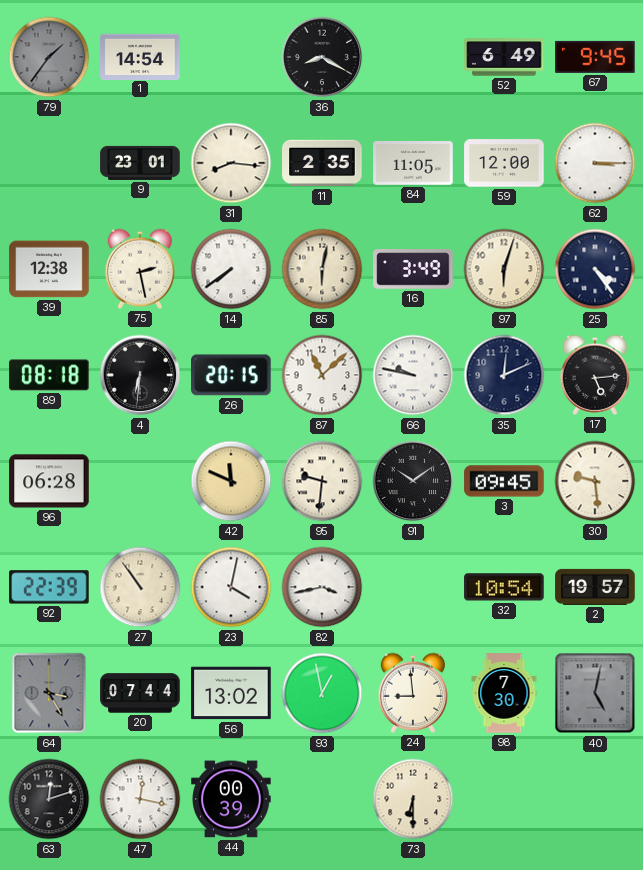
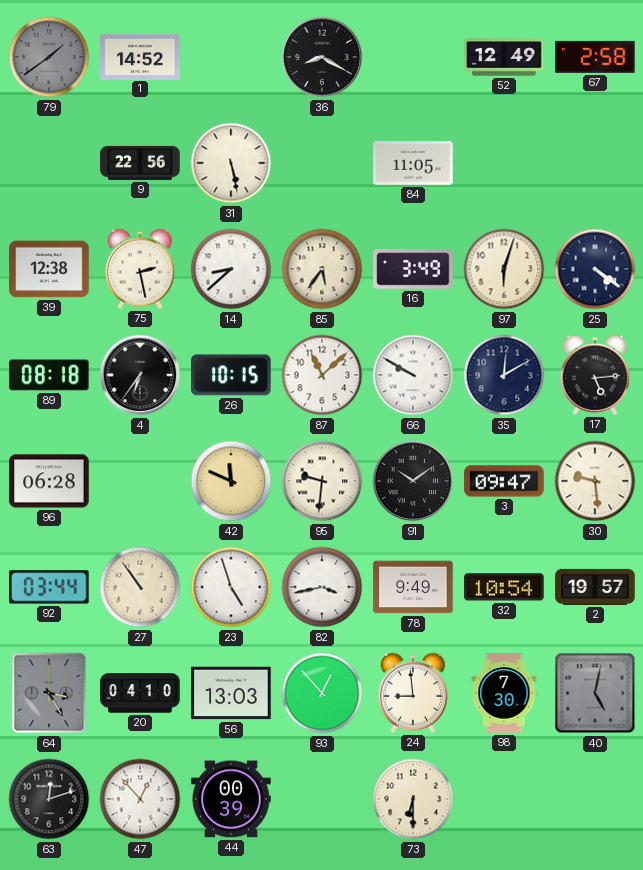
79: 1:36 -> 1:39 (49, 57)
1: 14:54 -> 14:52 (140, 56)
52: 6:49 -> 12:49 (504, 57)
67: 9:45 -> 2:58 (595, 57)
9: 23:01 -> 22:56 (140, 163)
31: 8:16 -> 5:28 (231, 163)
11: 2:35 -> none (322, 163)
59: 12:00 -> none (504, 163)
62: 3:15 -> none (595, 163)
14: 7:39 -> 8:38 (231, 269)
85: 6:02 -> 5:36 (322, 269)
25: 4:24 -> 4:21 (595, 269)
4: 6:31 -> 6:36 (140, 375)
26: 20:15 -> 10:15 (231, 375)
66: 9:47 -> 9:50 (413, 375)
35: 12:11 -> 12:10 (504, 375)
3: 09:45 -> 09:47 (504, 481)
92: 22:39 -> 03:44 (49, 587)
23: 4:02 -> 4:57 (231, 587)
78: none -> 9:49 (413, 587)
20: 07:44 -> 04:10 (140, 693)
56: 13:02 -> 13:03 (231, 693)
93: 12:58 -> 12:53 (322, 693)
47: 12:17 -> 12:53 (140, 799)
